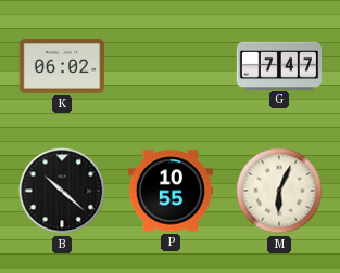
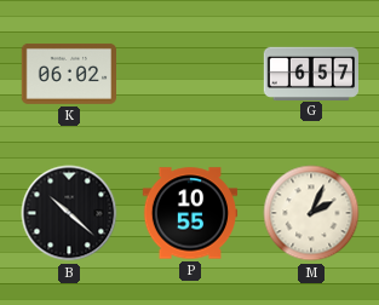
G: 7:47 -> 6:57 (310, 73)
M: 6:04 -> 2:04 (311, 213)
